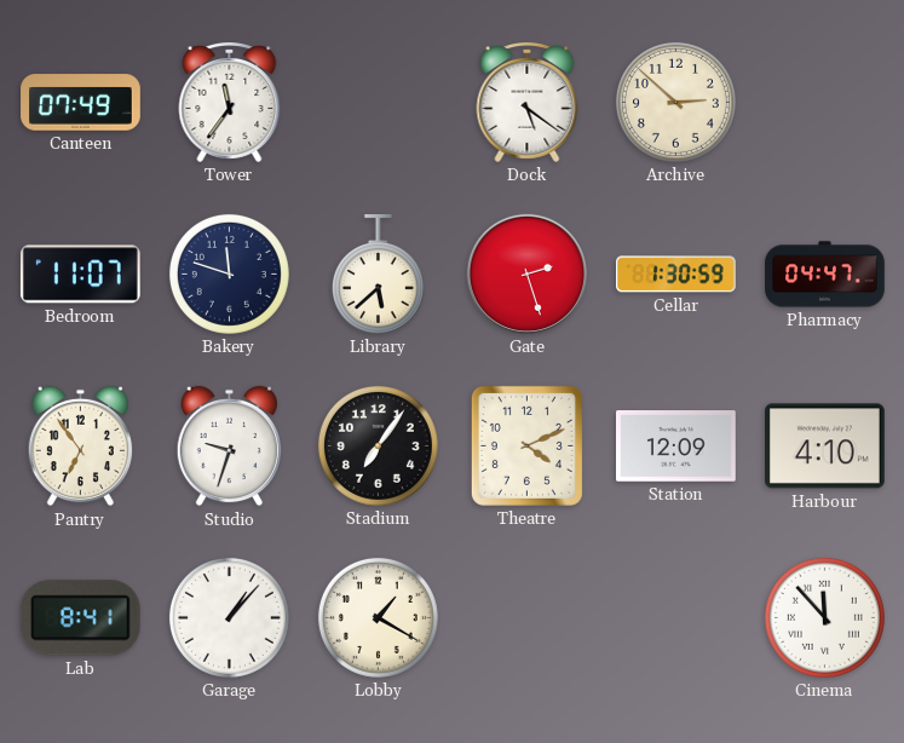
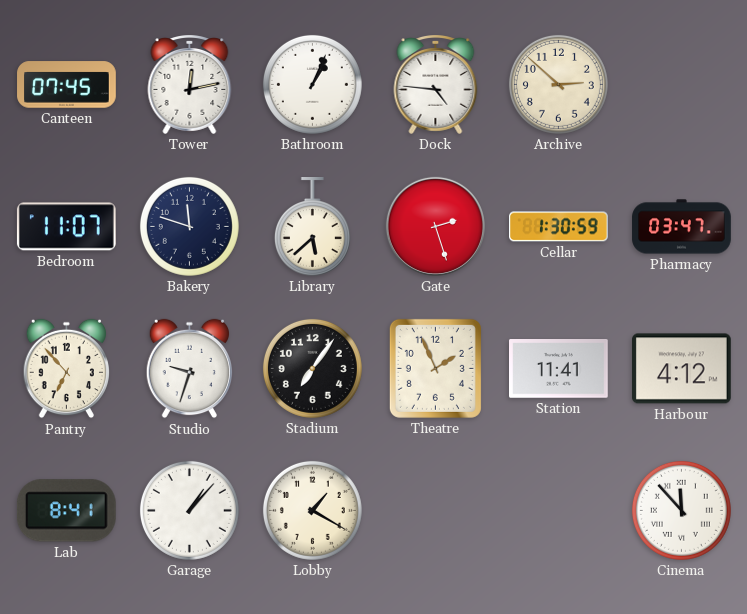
Canteen: 07:49 -> 07:45 (67, 85)
Tower: 11:36 -> 12:13 (190, 85)
Bathroom: none -> 1:04 (312, 84)
Dock: 5:21 -> 4:46 (436, 85)
Pharmacy: 04:47 -> 03:47 (682, 227)
Pantry: 6:54 -> 6:53 (66, 369)
Theatre: 4:11 -> 1:56 (435, 368)
Station: 12:09 -> 11:41 (559, 369)
Harbour: 4:10 -> 4:12 (682, 369)
